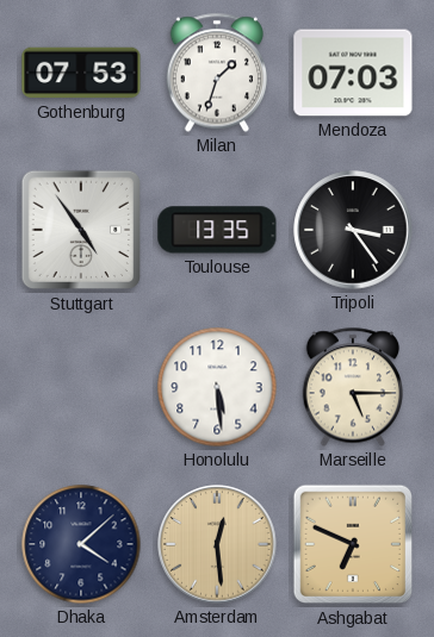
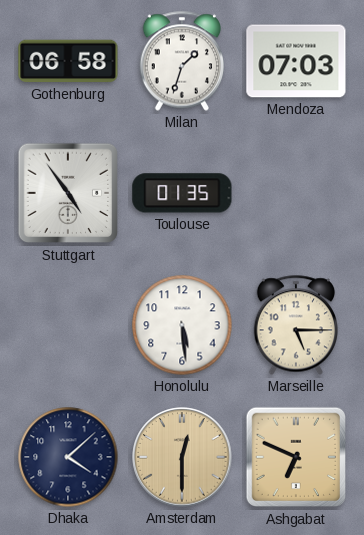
Gothenburg: 07:53 -> 06:58 (68, 61)
Toulouse: 13:35 -> 01:35 (182, 193)
Tripoli: 3:24 -> none (353, 230)
Amsterdam: 12:29 -> 12:30 (182, 457)
